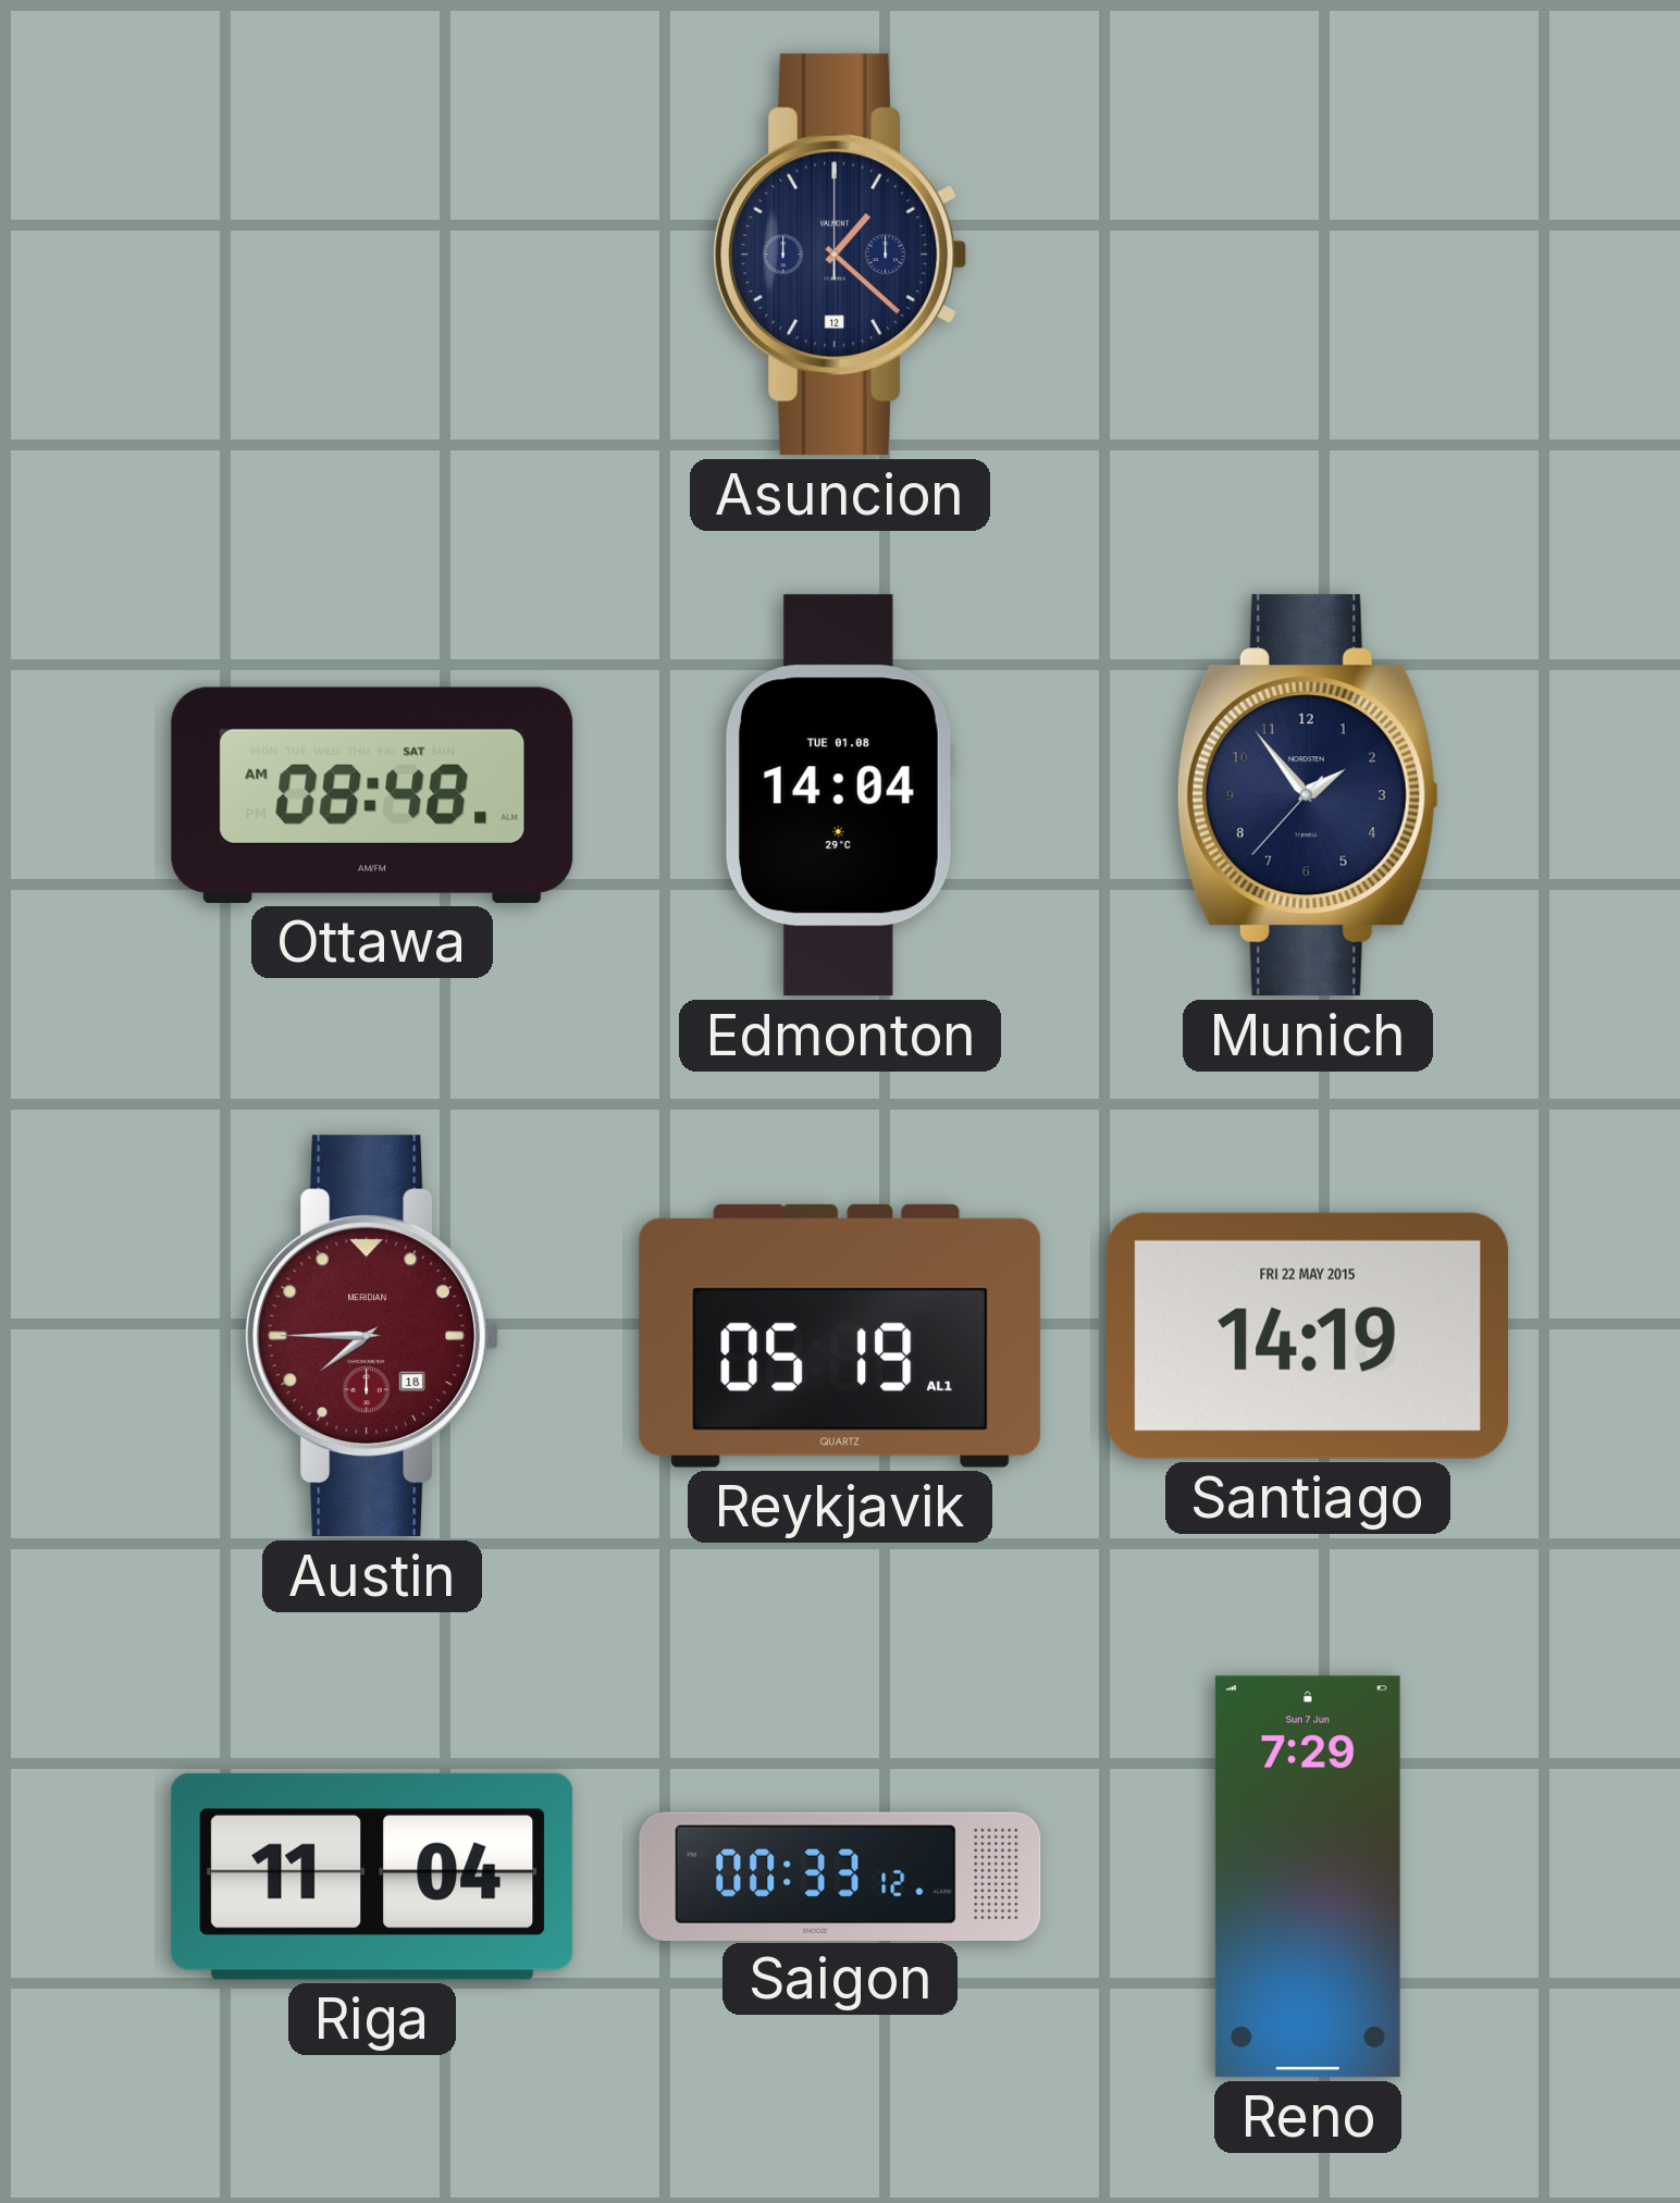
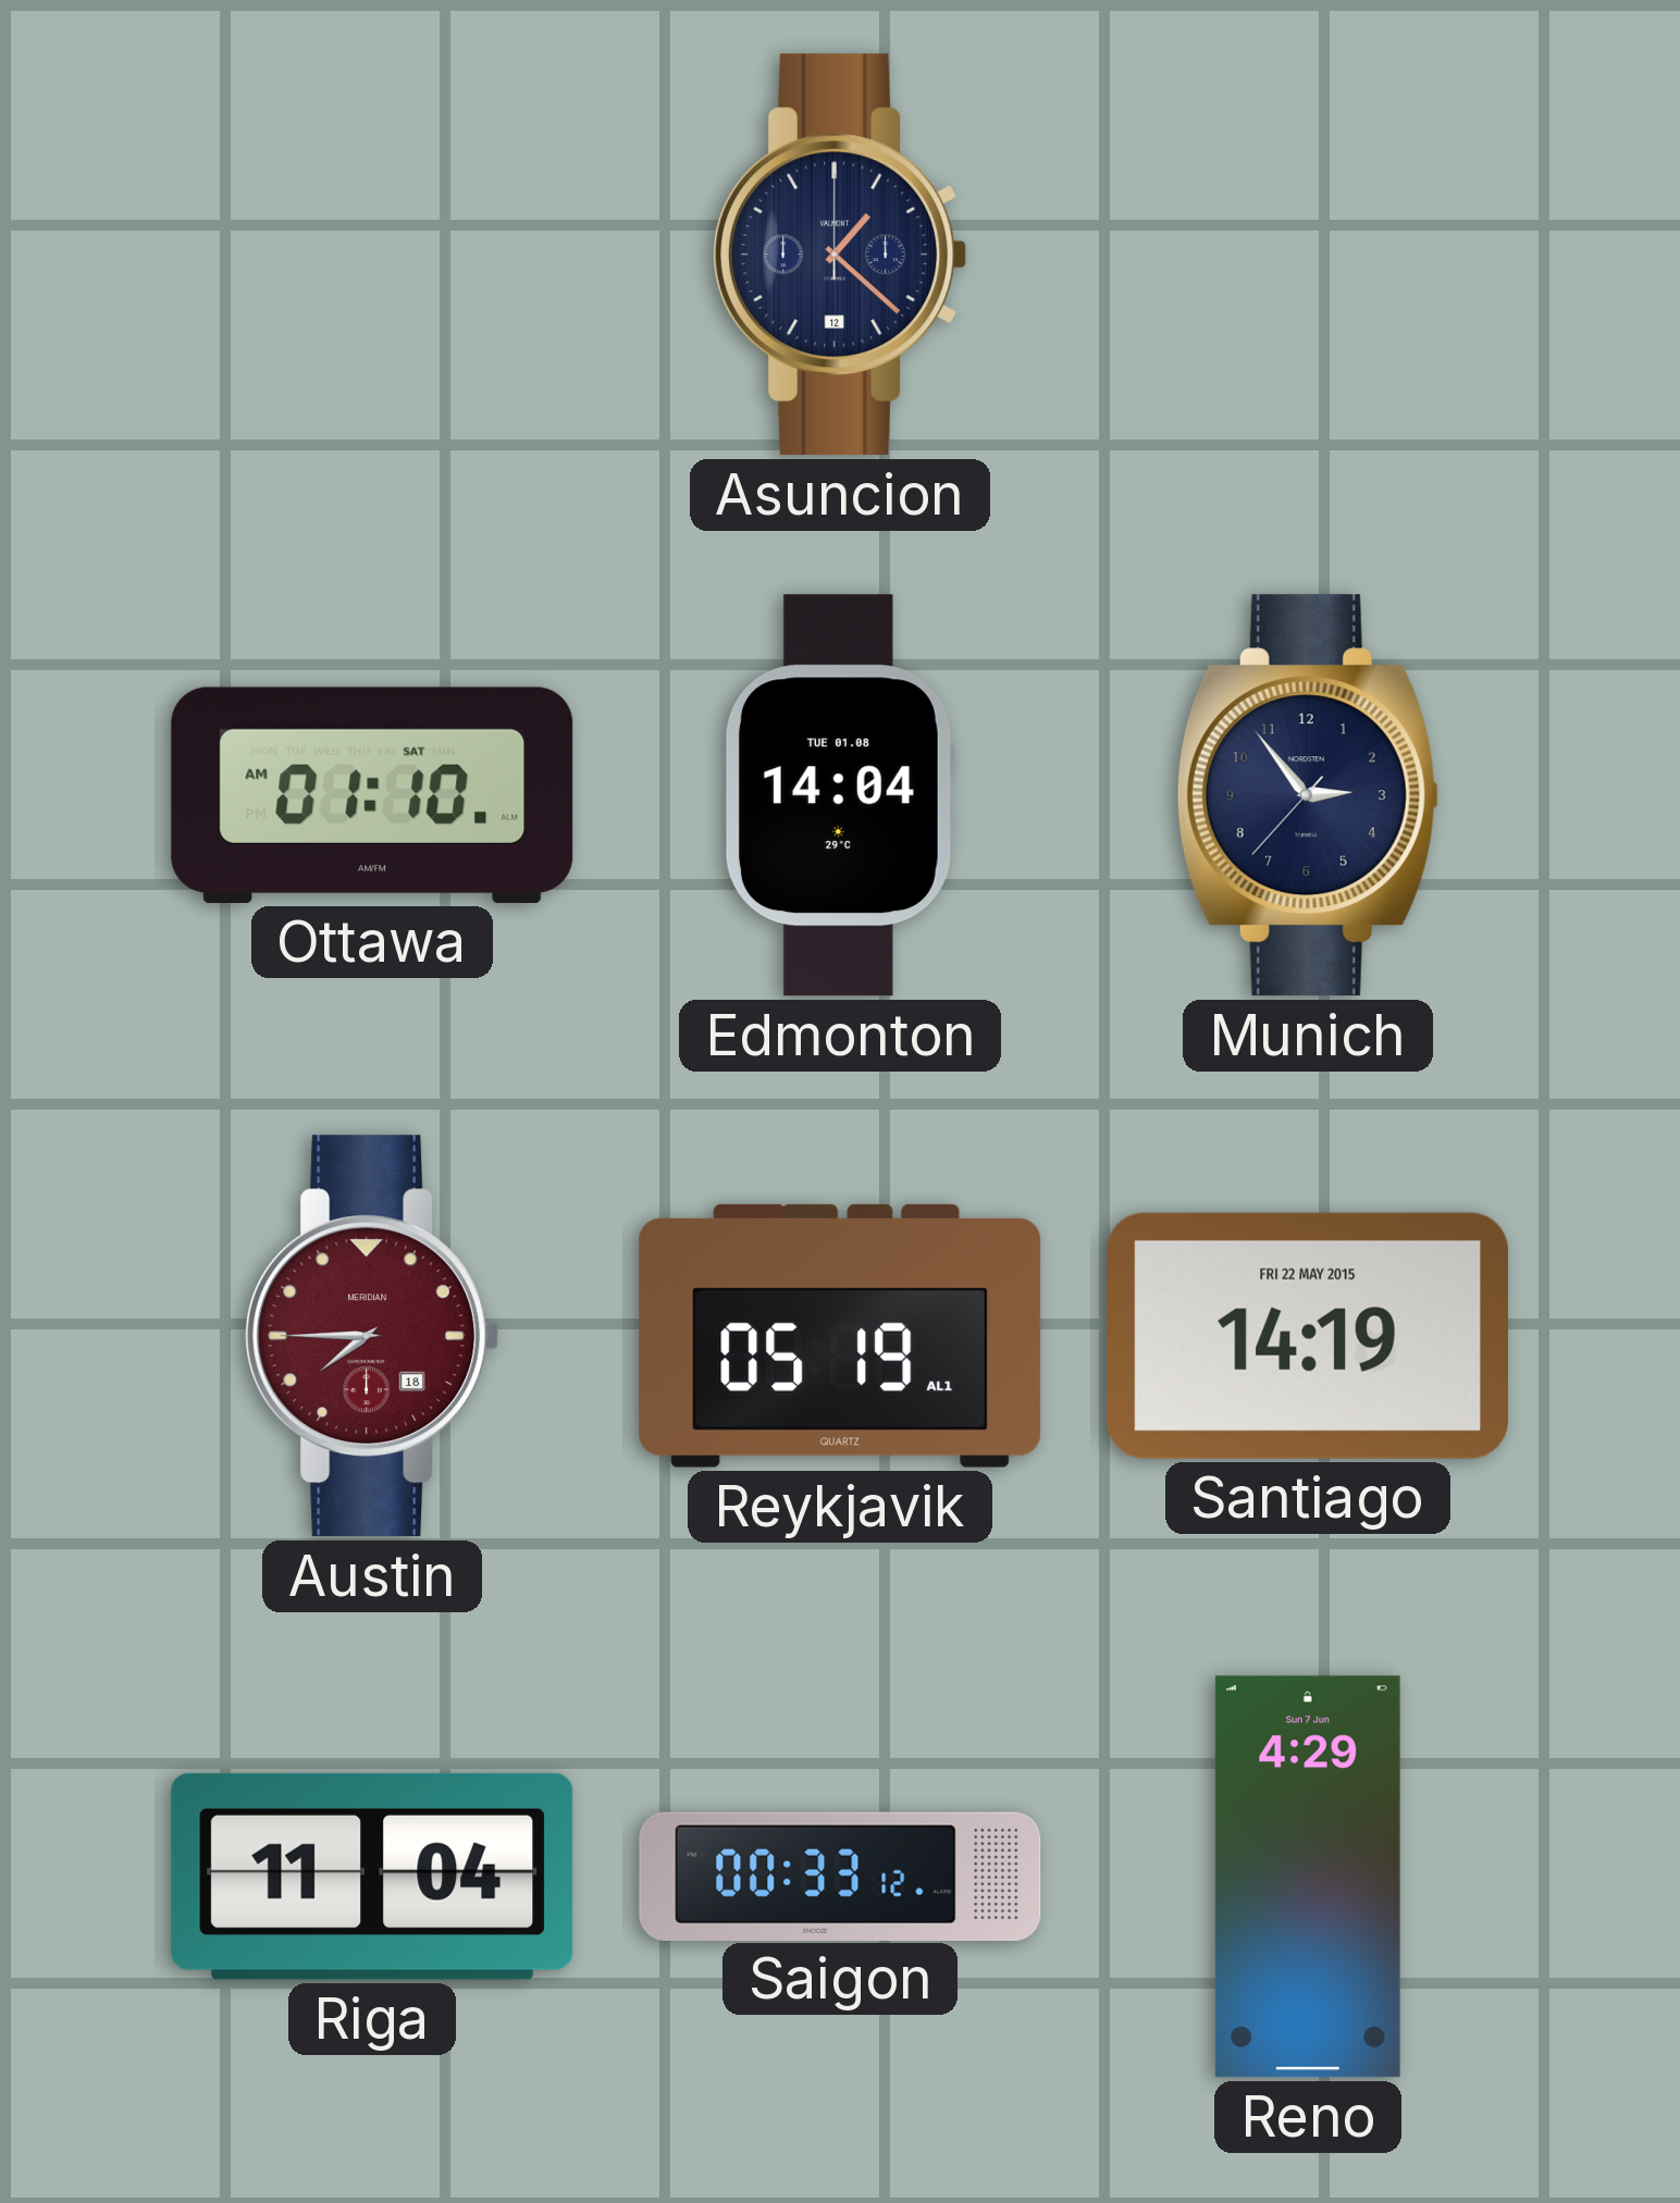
Ottawa: 08:48 -> 01:10 (372, 795)
Munich: 1:53 -> 2:53 (1308, 795)
Reno: 7:29 -> 4:29 (1308, 1877)
